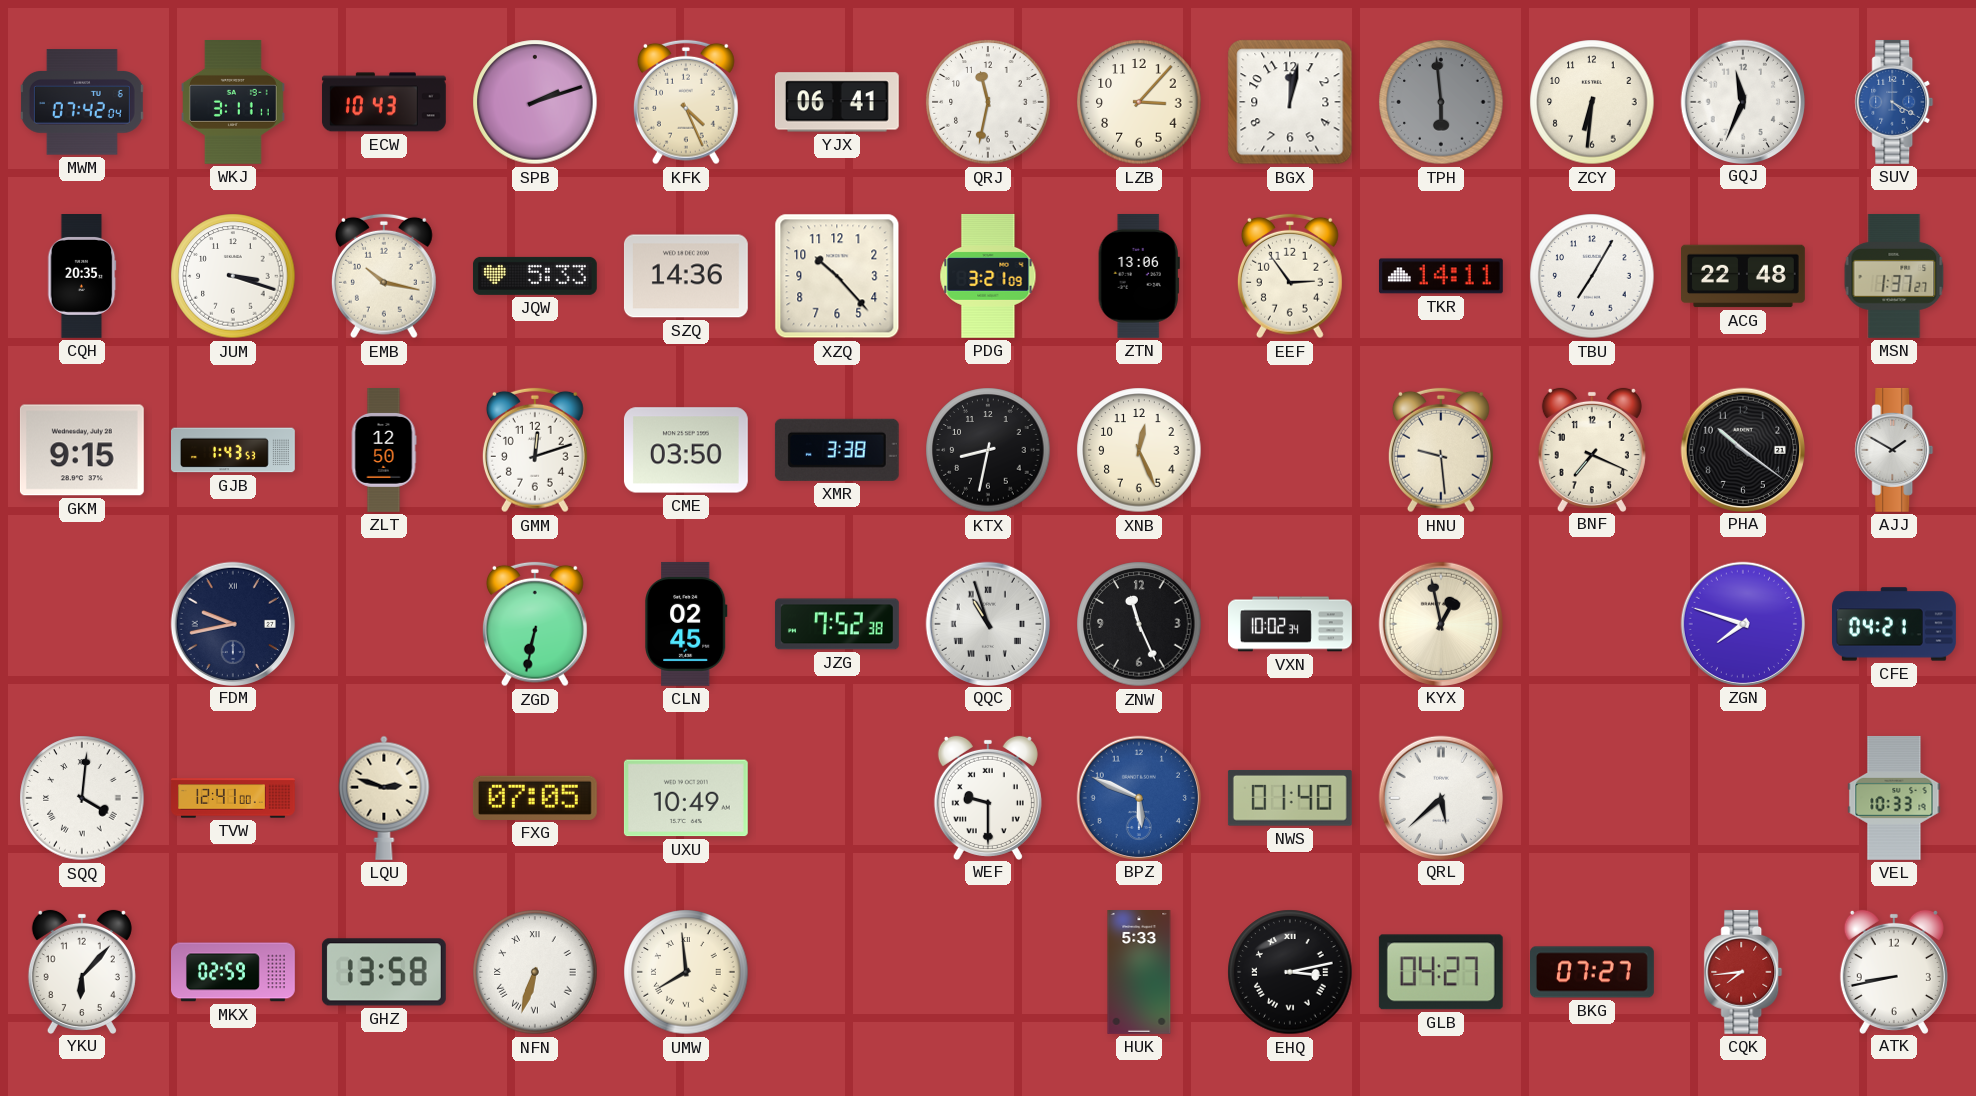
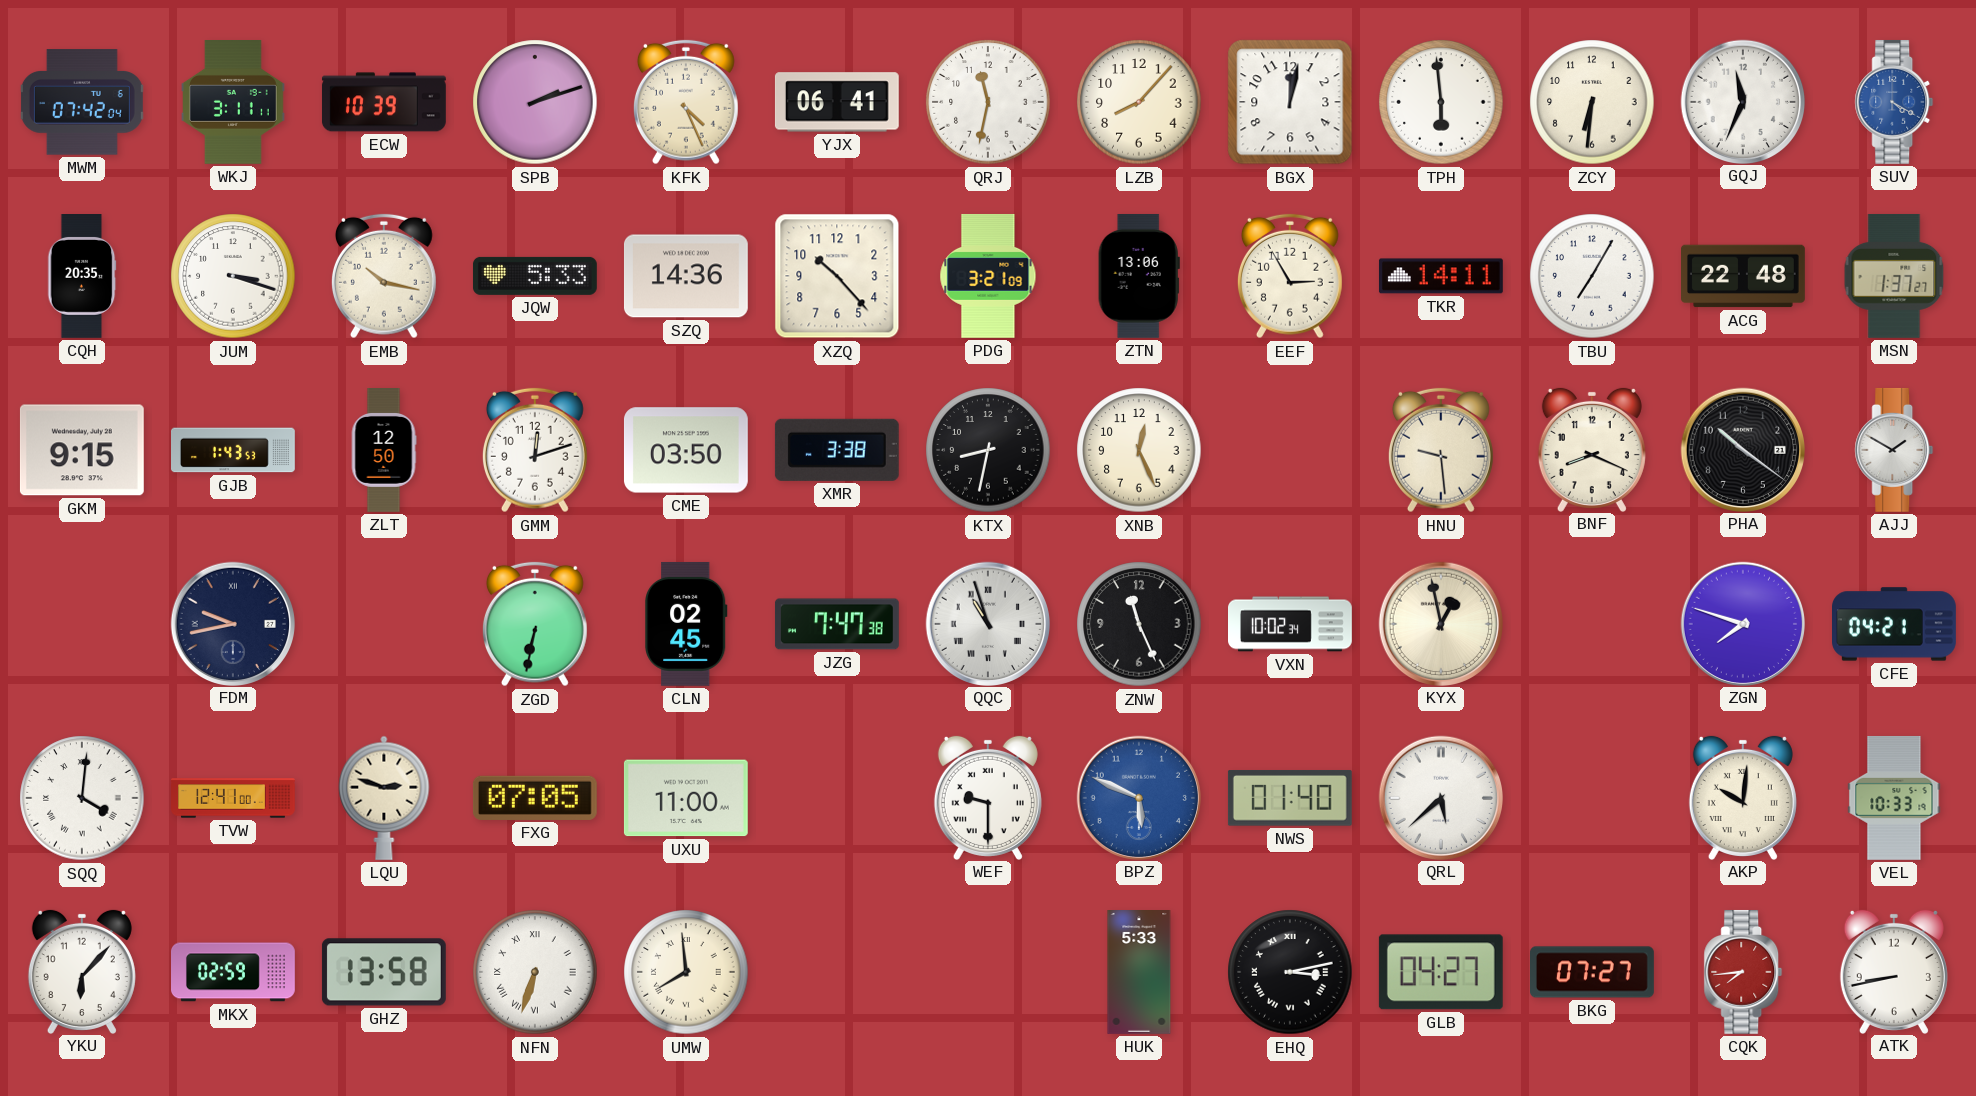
ECW: 10:43 -> 10:39 (384, 102)
LZB: 3:07 -> 8:07 (1139, 102)
TPH dial: grey -> white (1441, 102)
EEF: 2:54 -> 2:55 (1290, 276)
BNF: 7:19 -> 8:19 (1592, 449)
JZG: 7:52 -> 7:47 (837, 624)
UXU: 10:49 -> 11:00 (686, 798)
AKP: none -> 10:01 (1743, 797)
